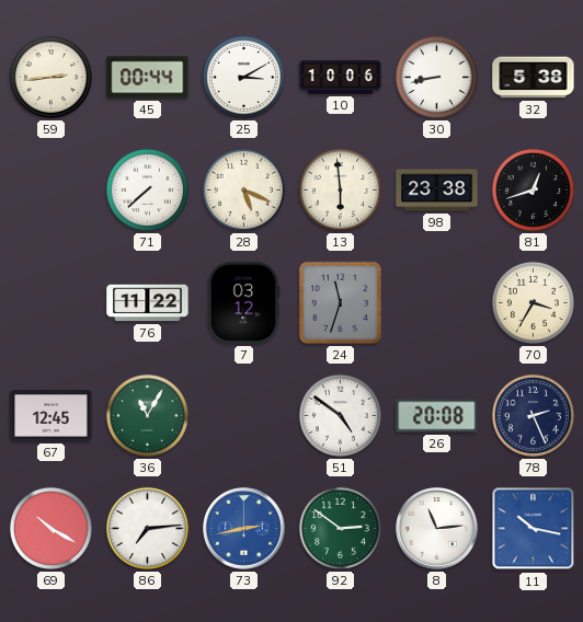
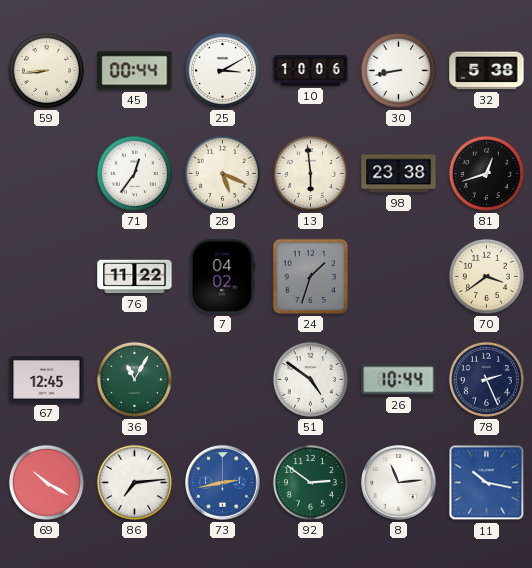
59: 2:44 -> 8:44 (46, 70)
71: 7:38 -> 12:36 (134, 173)
7: 03:12 -> 04:02 (223, 277)
24: 11:33 -> 1:33 (310, 276)
70: 3:35 -> 3:39 (486, 276)
26: 20:08 -> 10:44 (399, 380)
